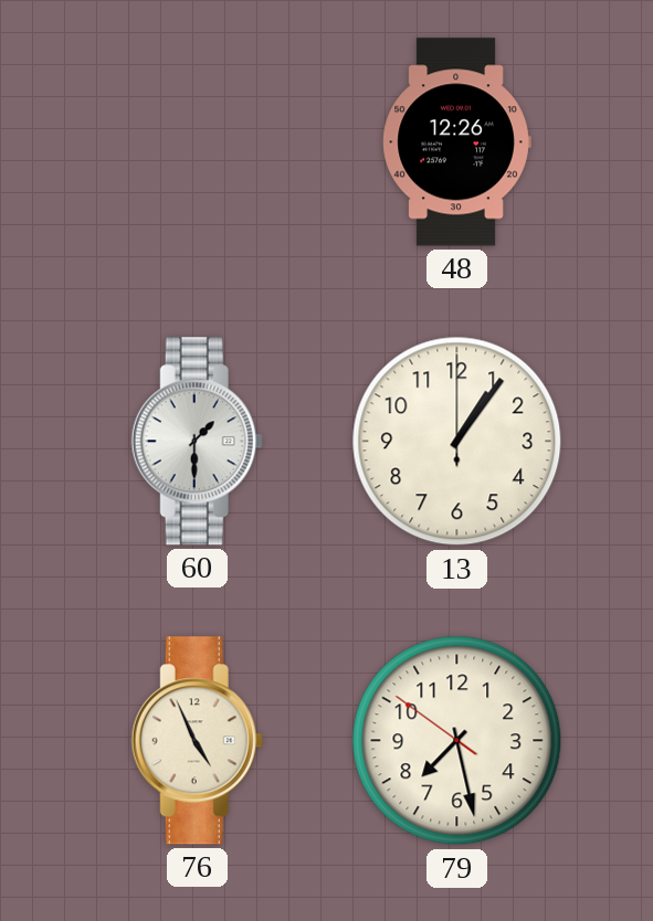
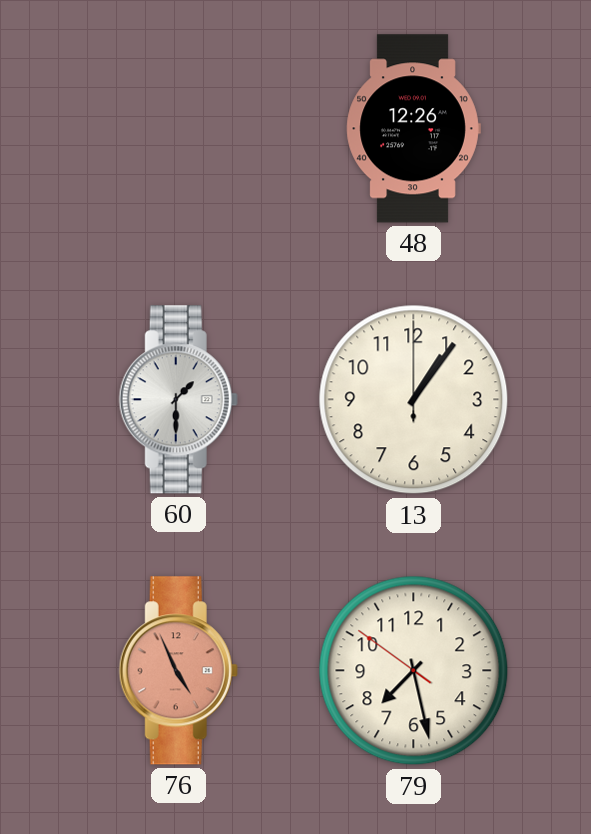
76 dial: cream -> salmon (178, 671)
